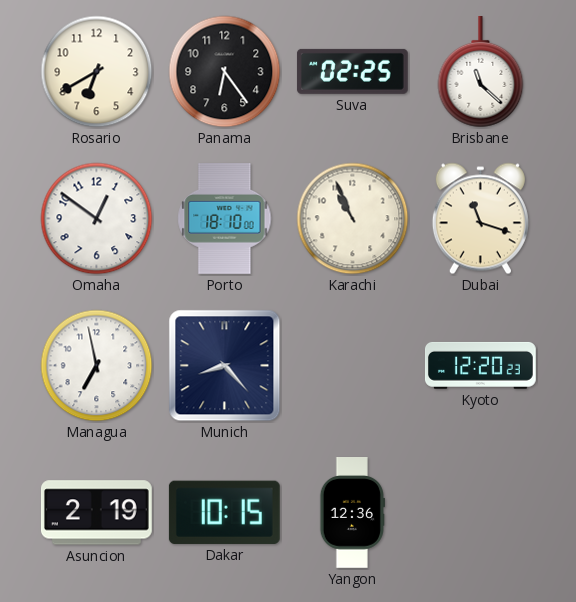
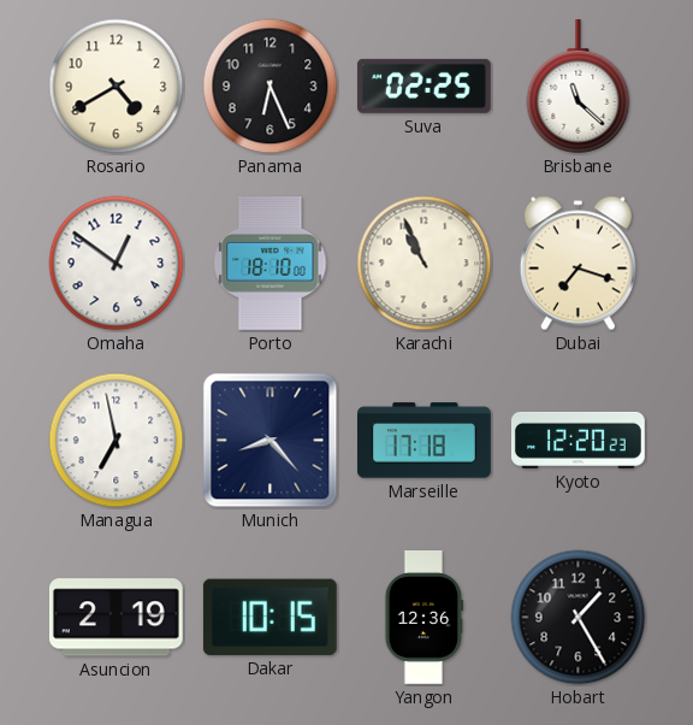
Rosario: 6:40 -> 4:40 (117, 87)
Panama: 6:24 -> 6:26 (271, 87)
Dubai: 11:18 -> 7:18 (577, 264)
Marseille: none -> 17:18 (425, 441)
Hobart: none -> 1:25 (579, 618)
